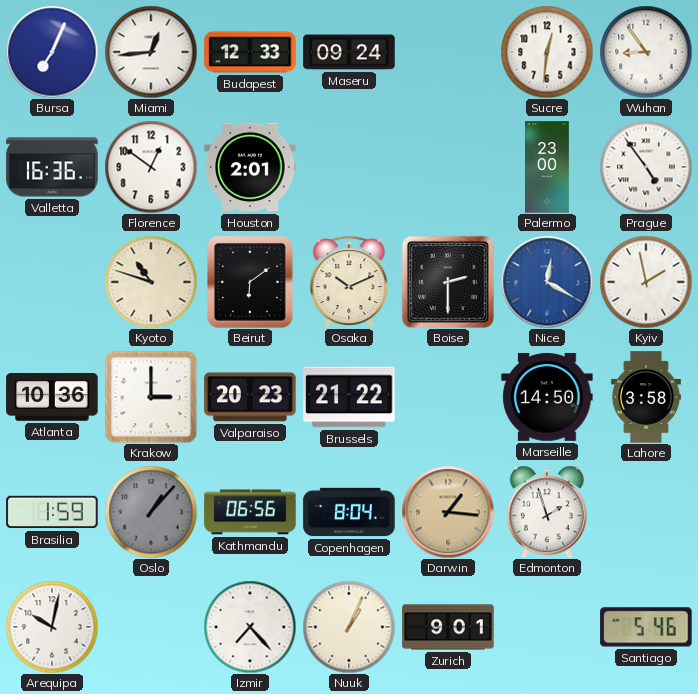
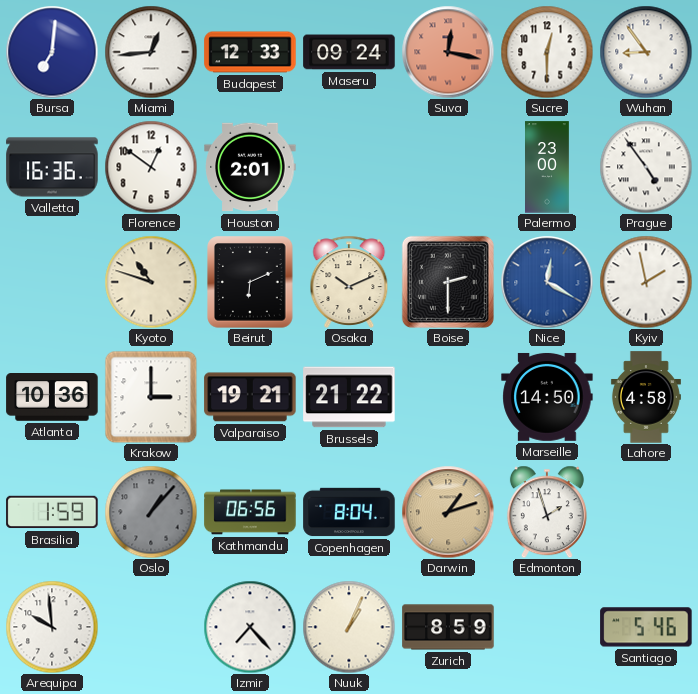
Bursa: 7:04 -> 7:01 (52, 52)
Suva: none -> 12:17 (448, 52)
Sucre: 12:31 -> 12:30 (547, 52)
Beirut: 6:09 -> 6:11 (250, 282)
Valparaiso: 20:23 -> 19:21 (250, 397)
Lahore: 3:58 -> 4:58 (646, 397)
Darwin: 1:16 -> 1:12 (448, 512)
Arequipa: 10:02 -> 9:59 (52, 627)
Zurich: 9:01 -> 8:59 (448, 627)
